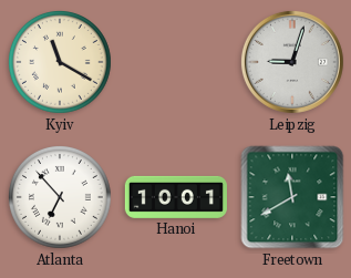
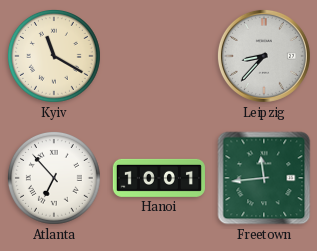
Leipzig: 9:03 -> 8:37 (264, 56)
Freetown: 11:40 -> 11:44 (264, 178)
